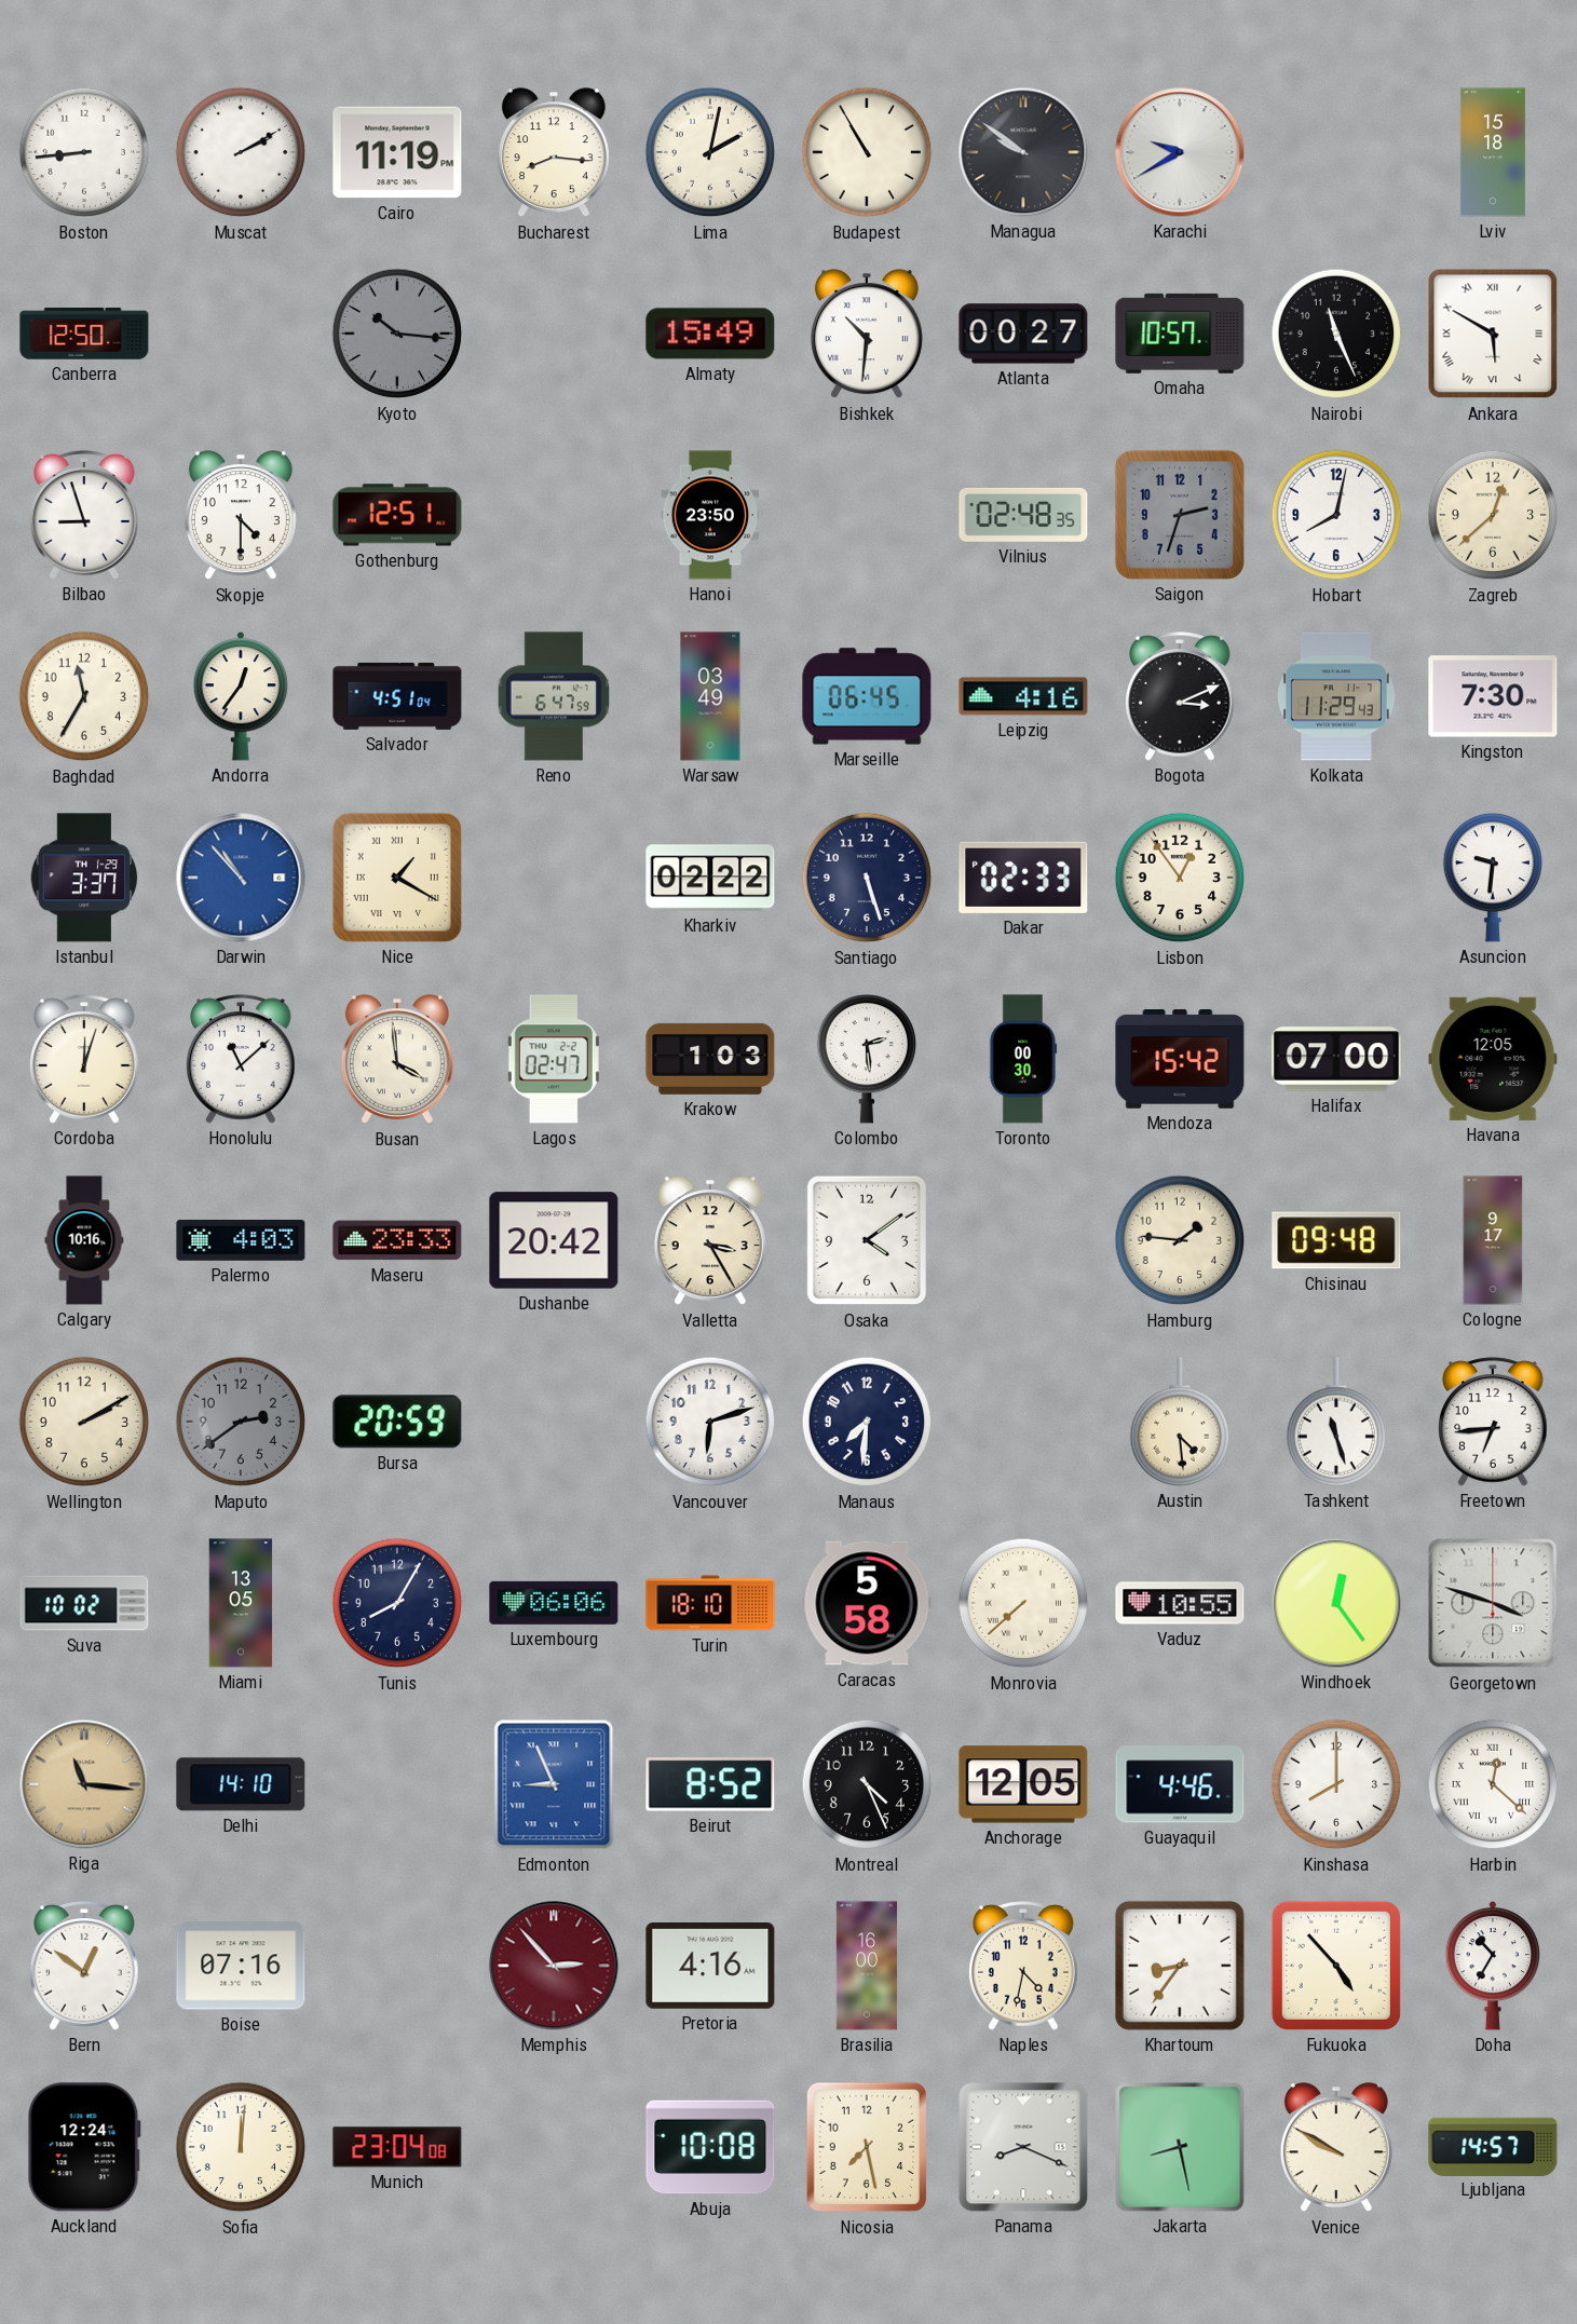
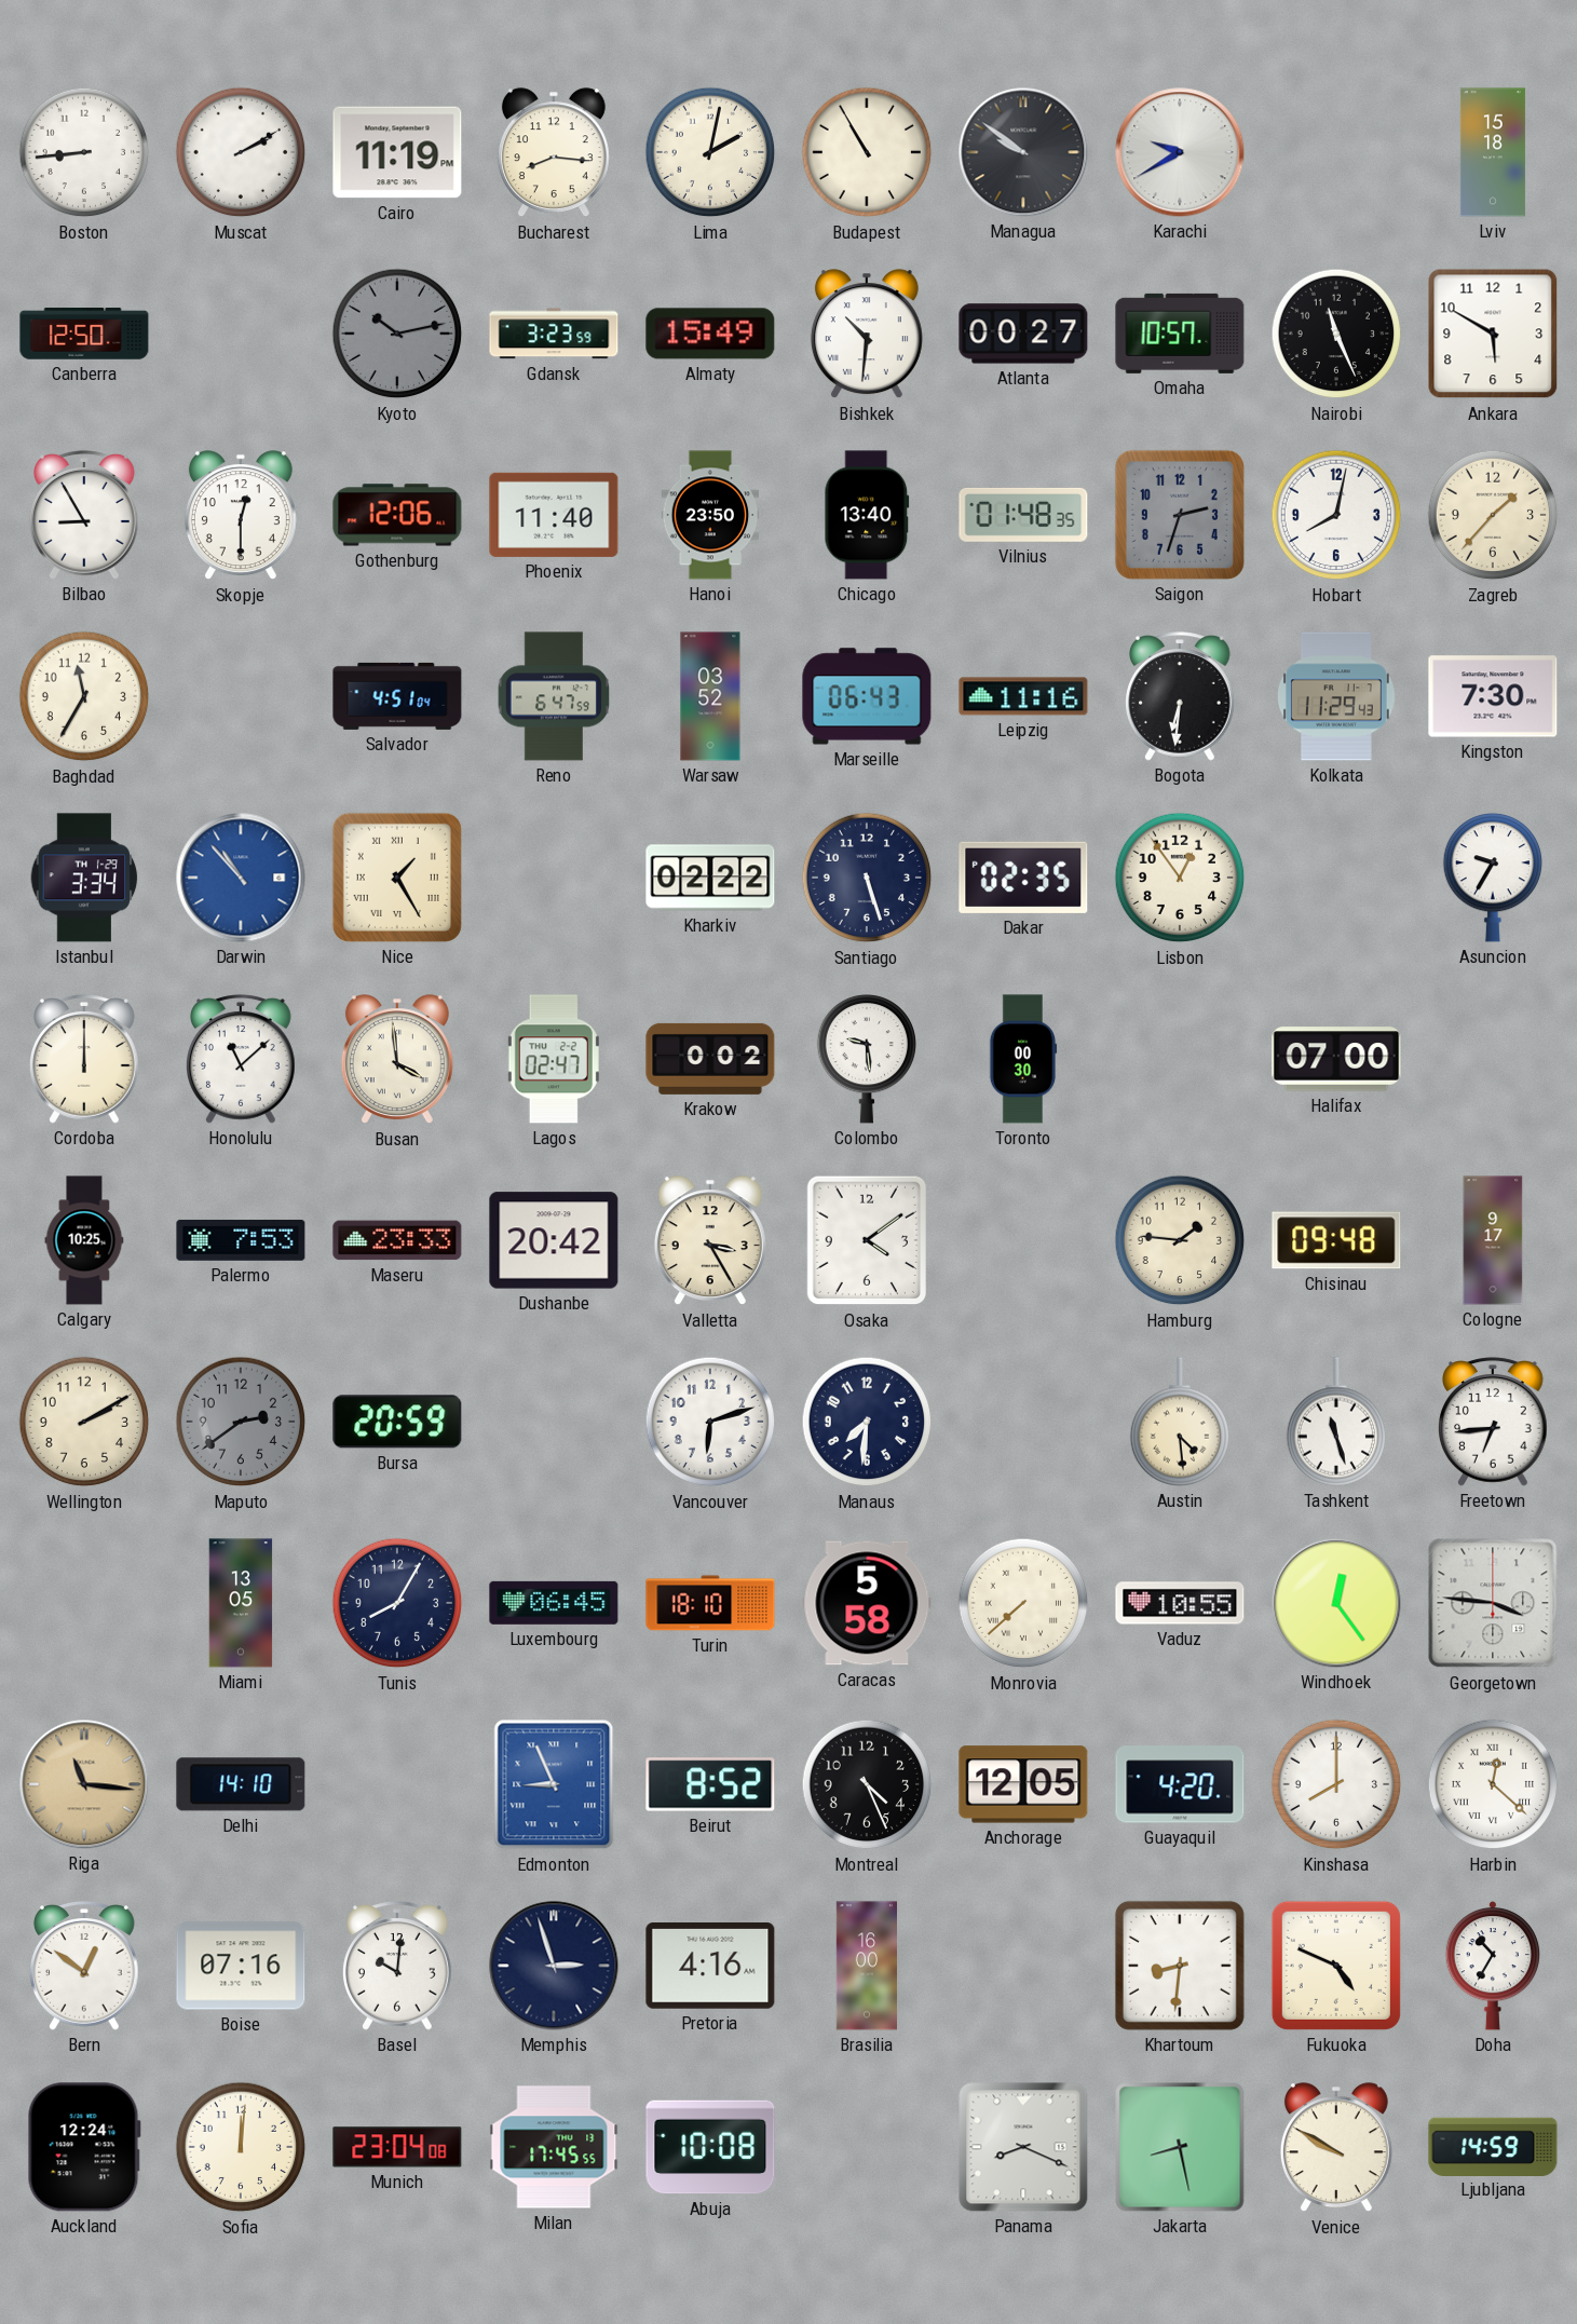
Kyoto: 10:16 -> 10:13 (397, 334)
Gdansk: none -> 3:23 (554, 334)
Ankara numerals: Roman -> Arabic (1493, 334)
Bilbao: 8:57 -> 8:55 (85, 515)
Skopje: 4:30 -> 12:30 (241, 516)
Gothenburg: 12:51 -> 12:06 (397, 515)
Phoenix: none -> 11:40 (554, 515)
Chicago: none -> 13:40 (867, 515)
Vilnius: 02:48 -> 01:48 (1023, 515)
Zagreb: 12:38 -> 1:37 (1493, 515)
Andorra: 12:36 -> none (241, 697)
Warsaw: 03:49 -> 03:52 (710, 696)
Marseille: 06:45 -> 06:43 (867, 696)
Leipzig: 4:16 -> 11:16 (1023, 696)
Bogota: 3:11 -> 6:31 (1181, 696)
Istanbul: 3:37 -> 3:34 (84, 878)
Nice: 1:20 -> 1:25 (397, 878)
Dakar: 02:33 -> 02:35 (1023, 878)
Asuncion: 9:31 -> 9:35 (1493, 879)
Cordoba: 12:03 -> 12:00 (85, 1059)
Krakow: 1:03 -> 0:02 (710, 1059)
Colombo: 2:29 -> 9:29 (867, 1060)
Mendoza: 15:42 -> none (1180, 1060)
Havana: 12:05 -> none (1493, 1059)
Calgary: 10:16 -> 10:25 (84, 1240)
Palermo: 4:03 -> 7:53 (241, 1240)
Suva: 10:02 -> none (84, 1603)
Luxembourg: 06:06 -> 06:45 (554, 1603)
Georgetown: 3:48 -> 3:46 (1493, 1603)
Guayaquil: 4:46 -> 4:20 (1180, 1784)
Basel: none -> 10:01 (398, 1966)
Memphis: 2:53 -> 2:57 (554, 1966)
Memphis dial: burgundy -> navy (554, 1966)
Naples: 4:32 -> none (1024, 1966)
Khartoum: 8:36 -> 8:31 (1180, 1966)
Fukuoka: 4:53 -> 4:49 (1336, 1966)
Milan: none -> 17:45 (554, 2147)
Nicosia: 7:28 -> none (867, 2147)
Ljubljana: 14:57 -> 14:59 (1493, 2146)
